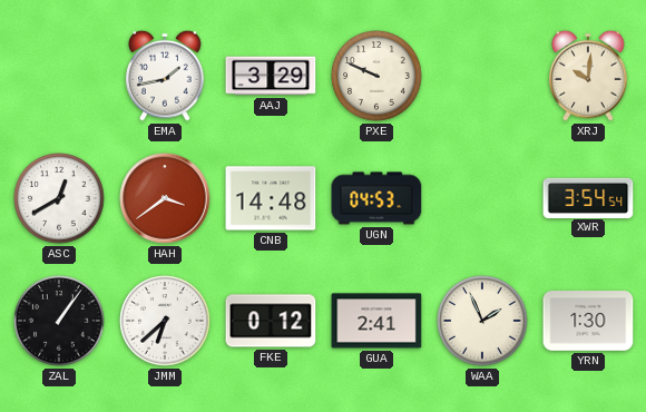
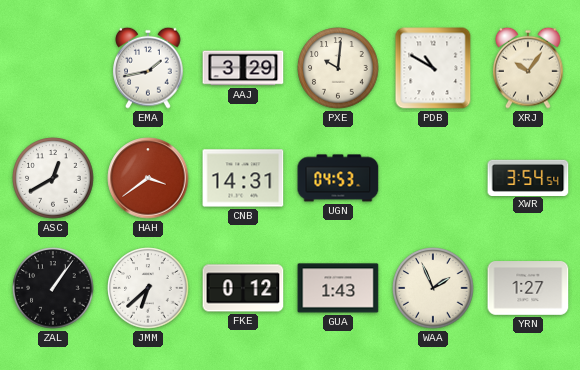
PXE: 9:49 -> 10:01 (338, 68)
PDB: none -> 10:50 (433, 68)
XRJ: 10:01 -> 10:06 (528, 68)
CNB: 14:48 -> 14:31 (243, 178)
GUA: 2:41 -> 1:43 (338, 288)
YRN: 1:30 -> 1:27 (528, 288)
